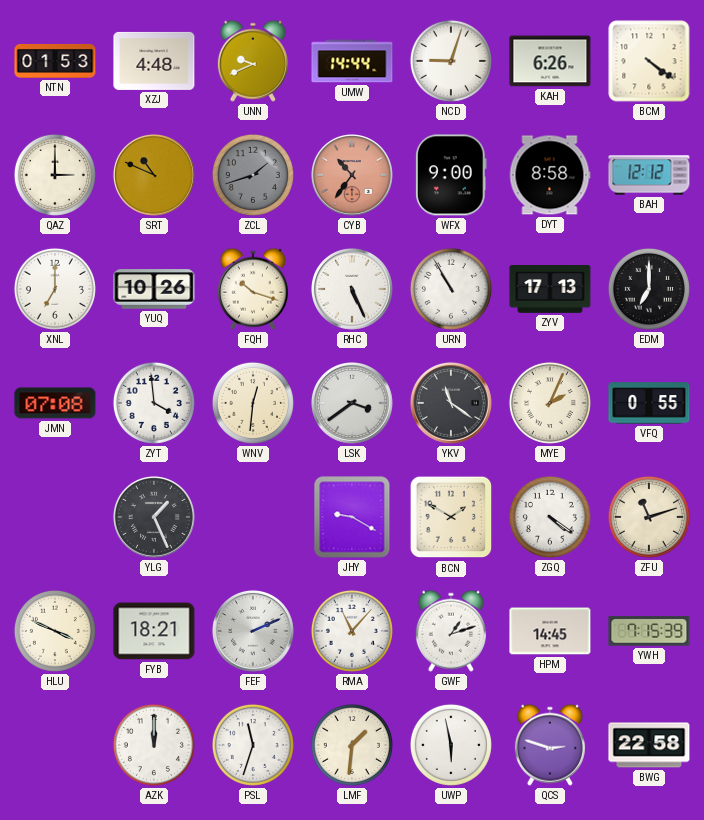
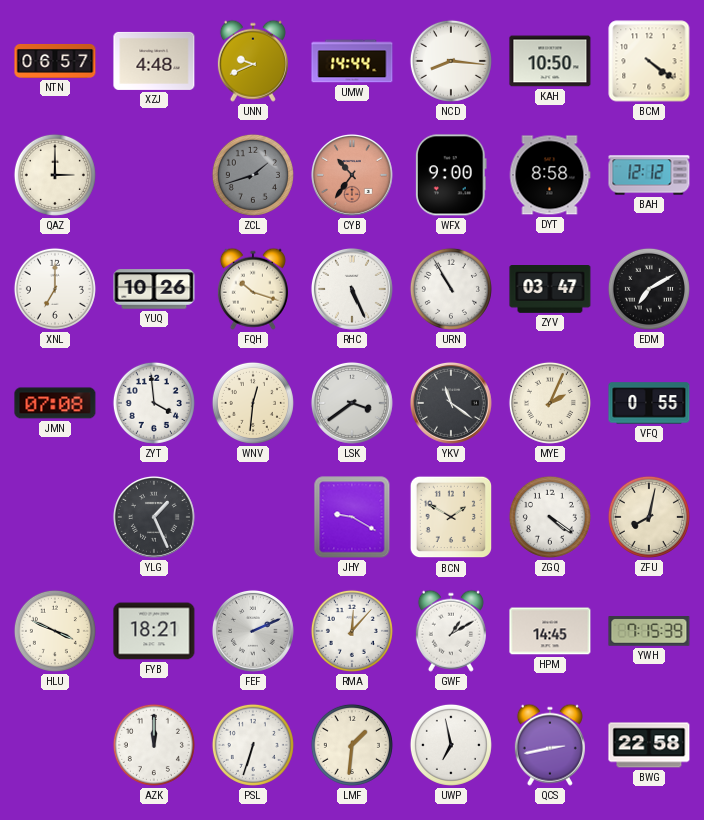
NTN: 01:53 -> 06:57 (55, 61)
NCD: 9:03 -> 8:16 (451, 61)
KAH: 6:26 -> 10:50 (550, 61)
SRT: 10:49 -> none (154, 175)
ZYV: 17:13 -> 03:47 (550, 290)
EDM: 7:00 -> 7:10 (649, 289)
ZFU: 11:12 -> 8:02 (649, 517)
RMA: 11:07 -> 12:07 (352, 631)
GWF: 1:12 -> 1:10 (451, 631)
PSL: 11:33 -> 6:33 (253, 745)
UWP: 5:58 -> 6:58 (451, 745)
QCS: 2:48 -> 2:43 (550, 745)
